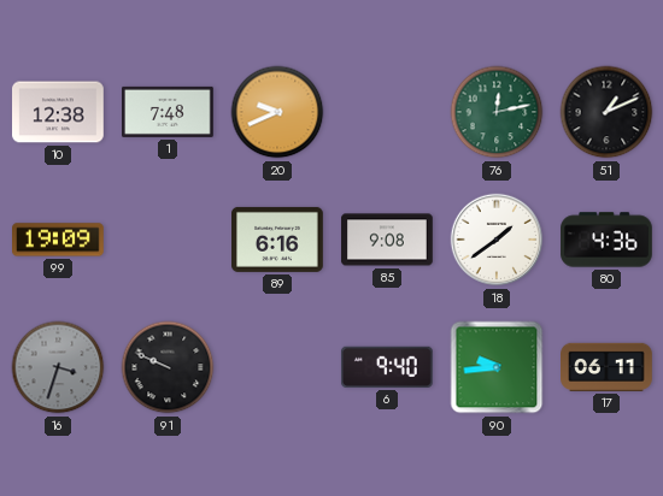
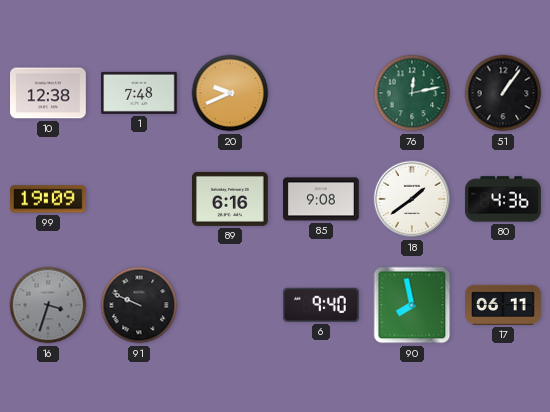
51: 1:11 -> 1:06 (503, 93)
90: 9:44 -> 7:58 (412, 305)
